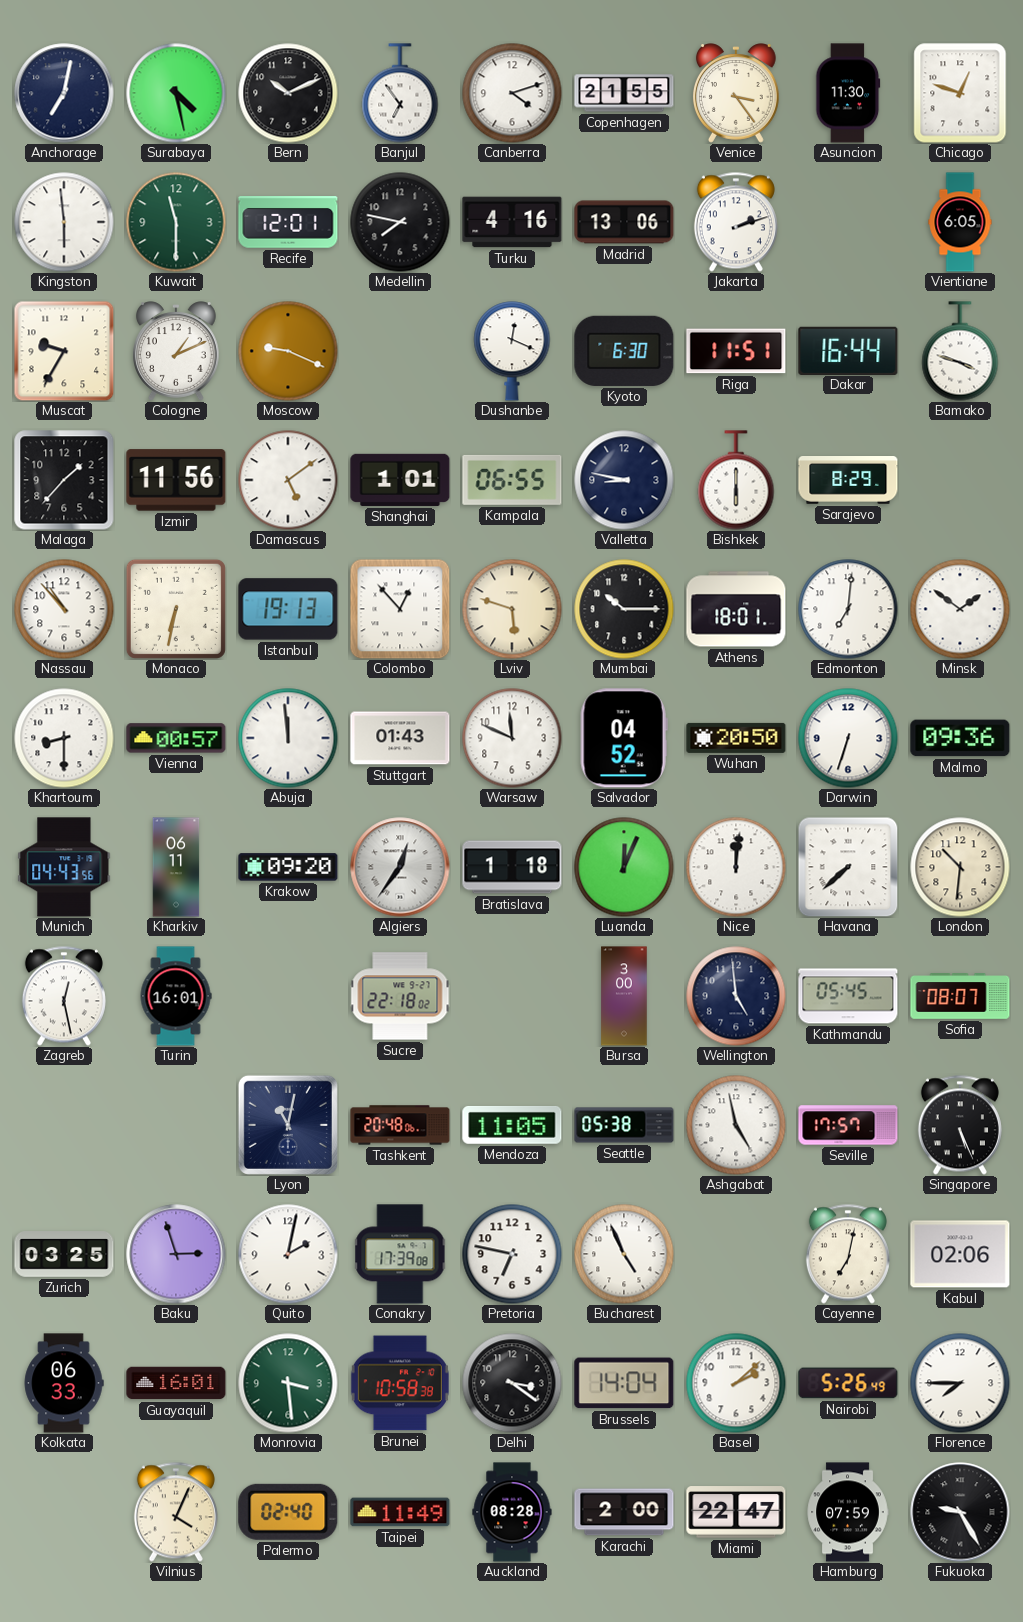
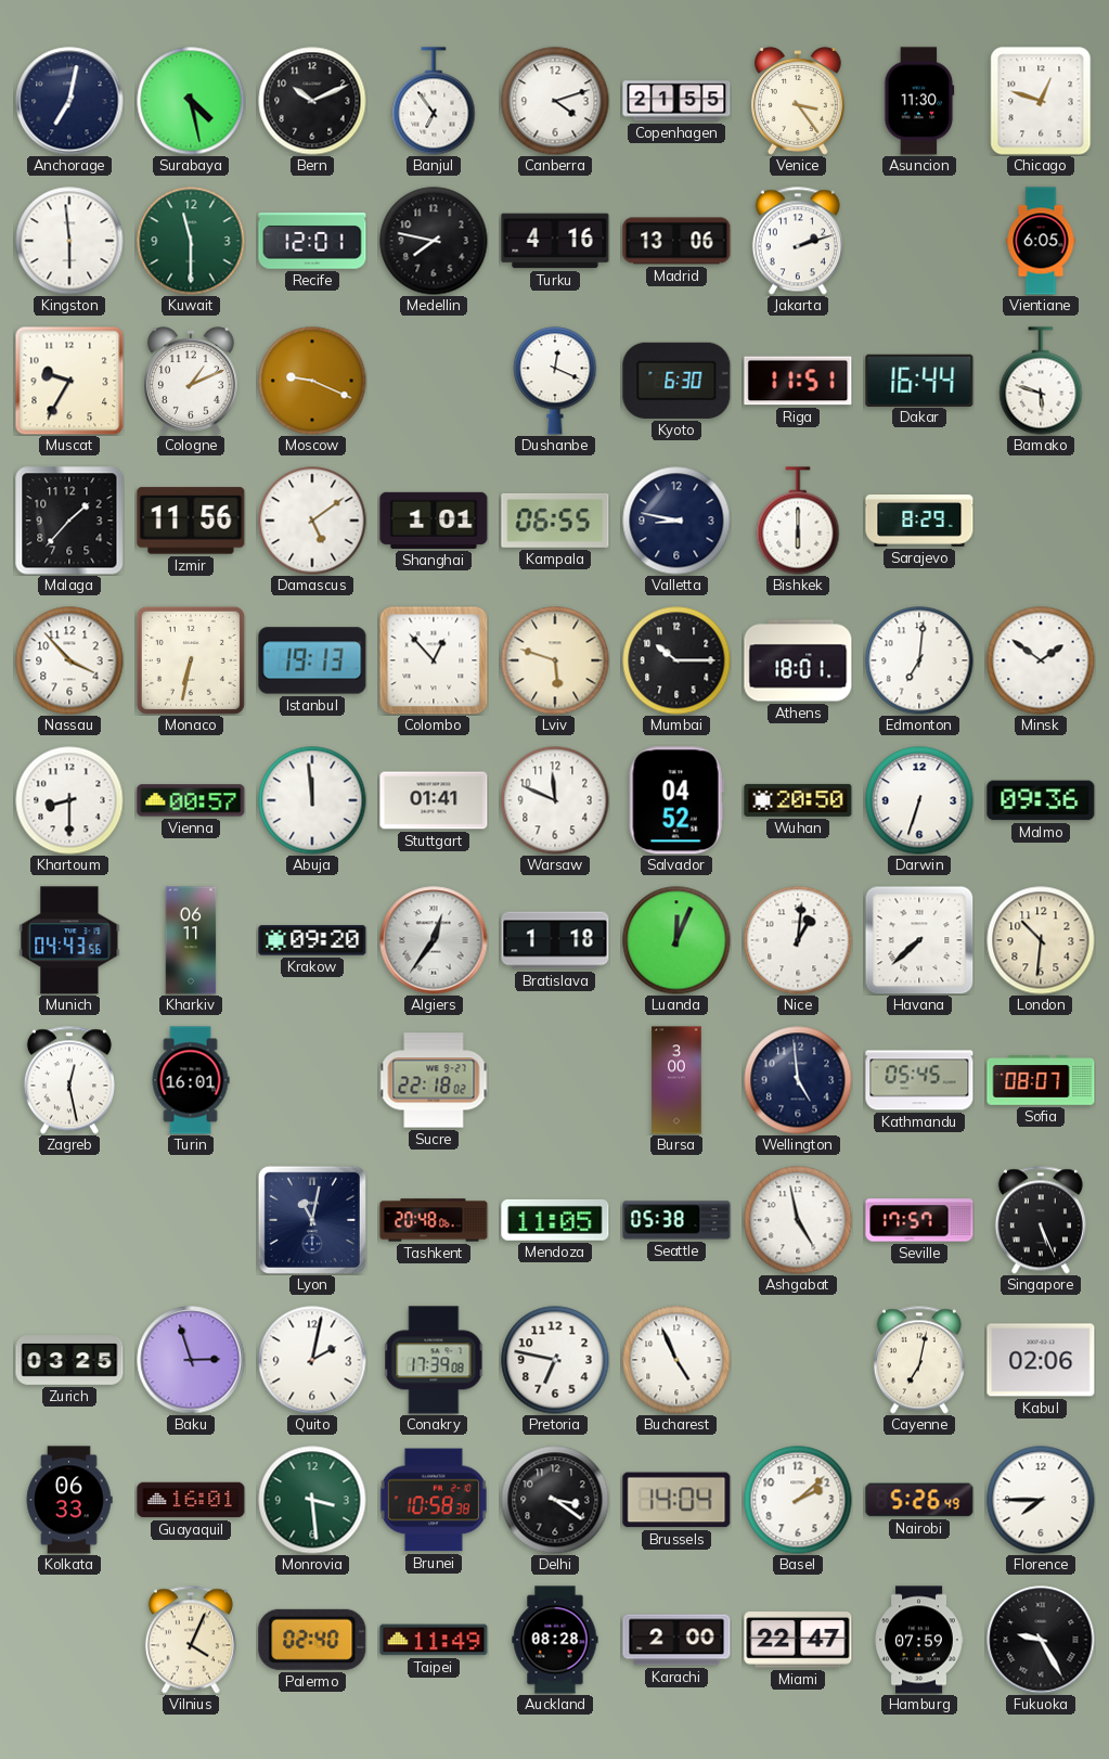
Bamako: 3:48 -> 5:48 (1041, 381)
Nassau: 10:53 -> 3:53 (69, 660)
Stuttgart: 01:43 -> 01:41 (434, 800)
Nice: 12:01 -> 1:01 (798, 940)
